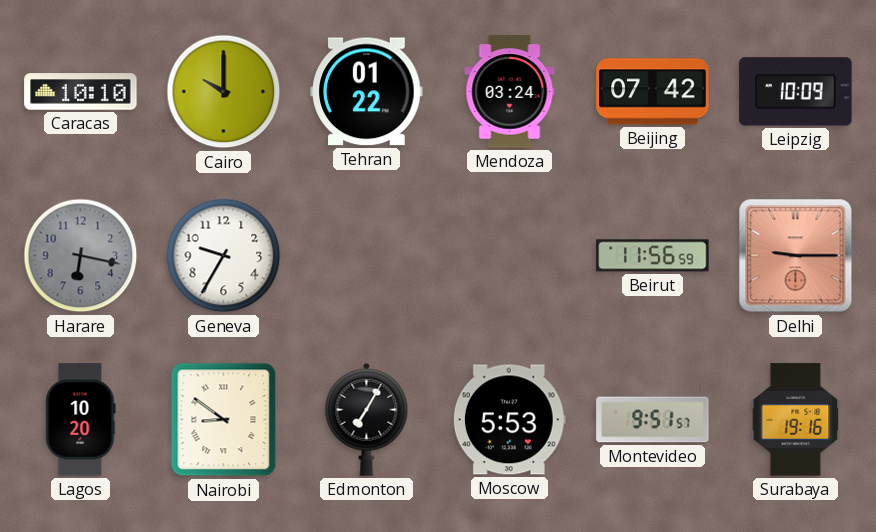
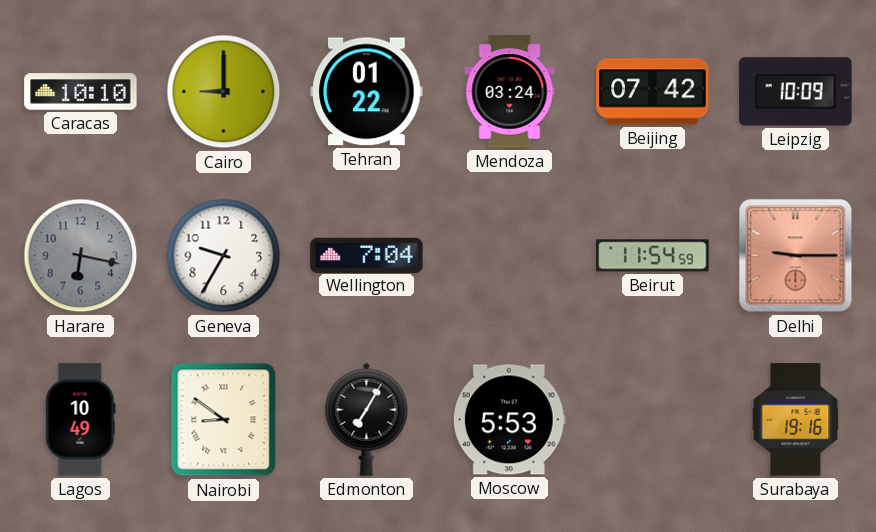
Cairo: 10:00 -> 9:00 (224, 92)
Wellington: none -> 7:04 (367, 255)
Beirut: 11:56 -> 11:54 (653, 256)
Lagos: 10:20 -> 10:49 (81, 420)
Montevideo: 9:51 -> none (653, 420)
